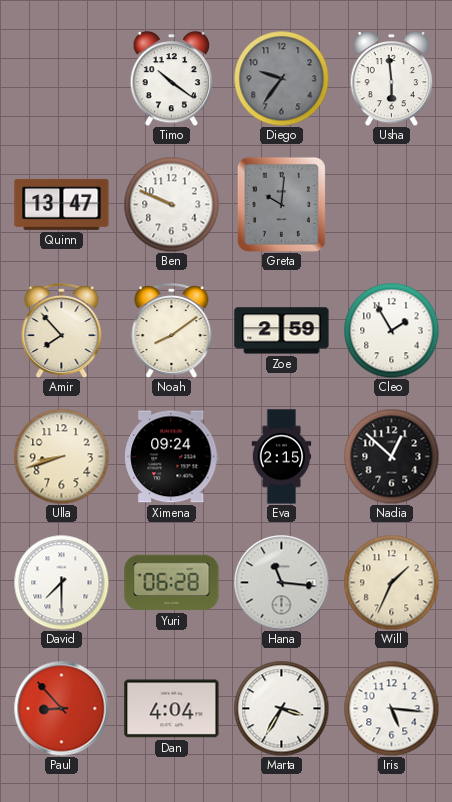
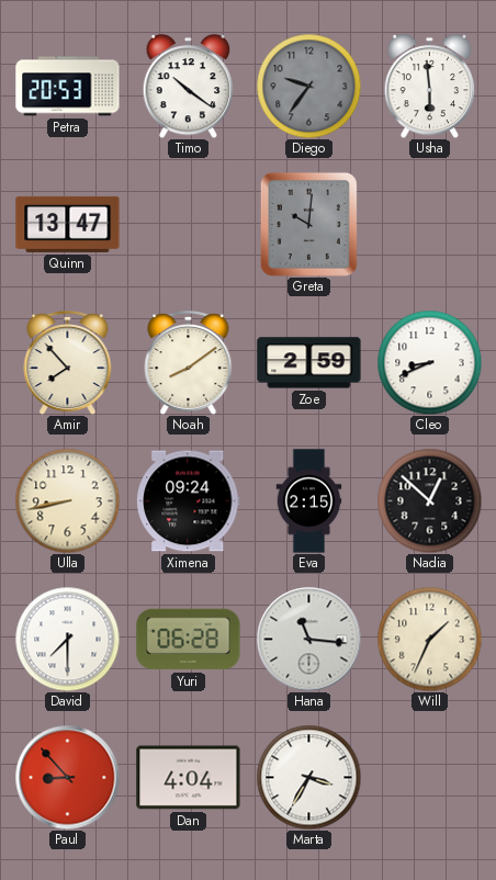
Petra: none -> 20:53 (68, 87)
Ben: 9:49 -> none (171, 204)
Cleo: 1:55 -> 8:41 (429, 362)
Ulla: 8:42 -> 8:43 (67, 500)
Iris: 5:16 -> none (391, 708)
